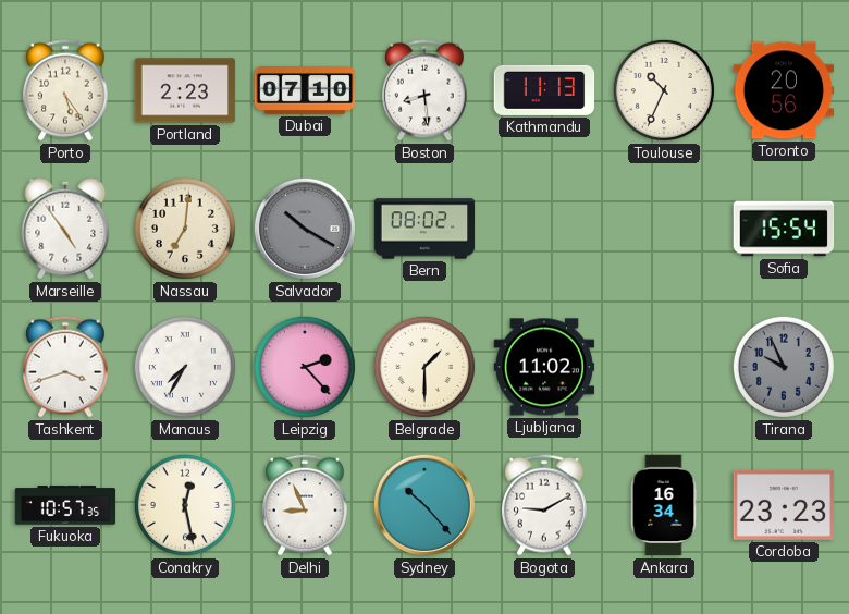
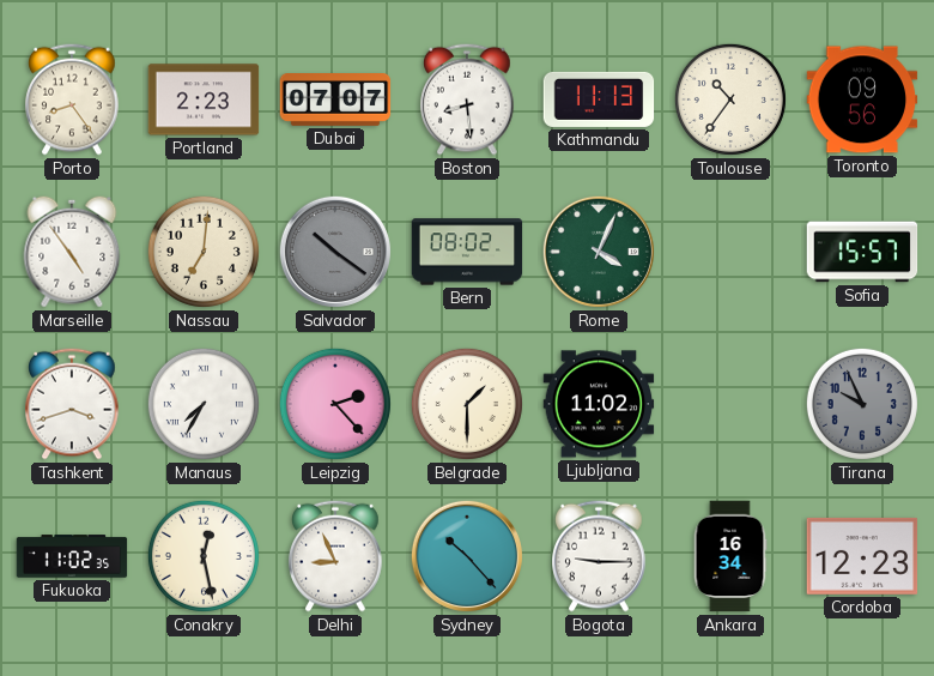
Porto: 5:24 -> 8:24 (72, 99)
Dubai: 07:10 -> 07:07 (335, 101)
Toulouse: 10:34 -> 10:36 (730, 99)
Toronto: 20:56 -> 09:56 (862, 99)
Salvador: 10:20 -> 10:21 (335, 252)
Rome: none -> 4:04 (599, 252)
Sofia: 15:54 -> 15:57 (862, 252)
Fukuoka: 10:57 -> 11:02 (72, 556)
Bogota: 9:10 -> 9:15 (599, 556)
Cordoba: 23:23 -> 12:23 (862, 556)
